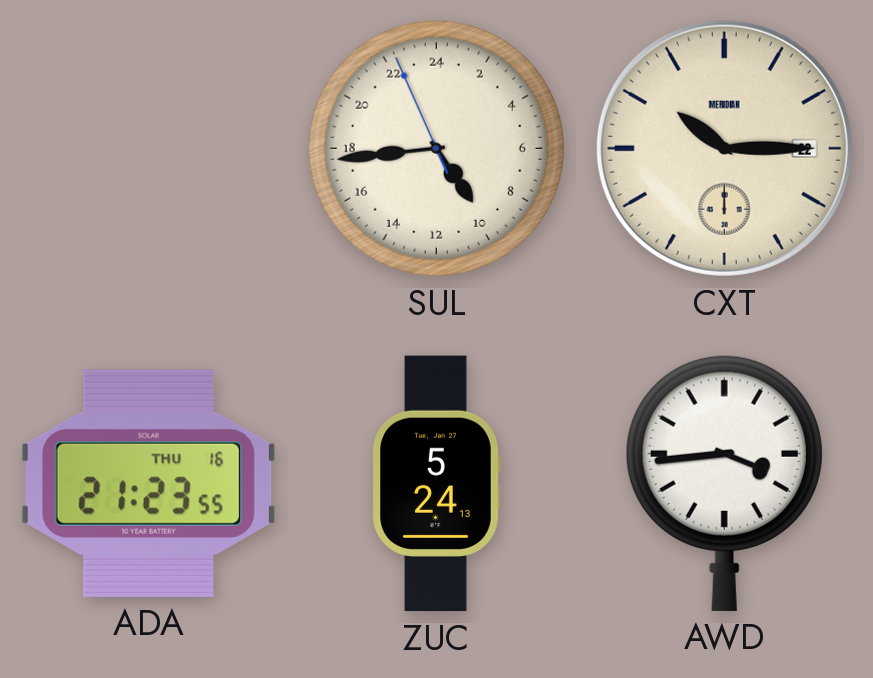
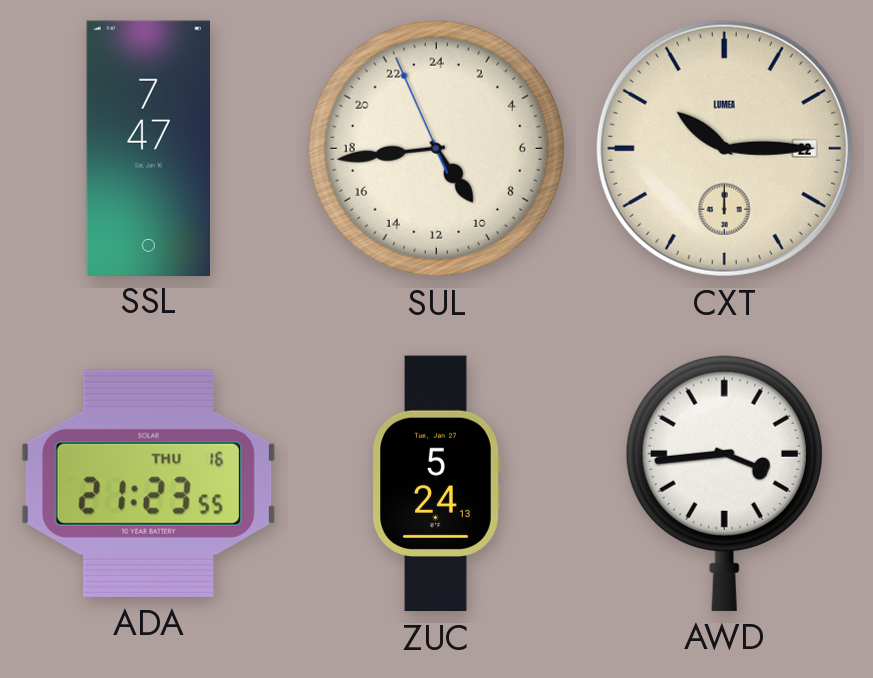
SSL: none -> 7:47 (148, 148)
CXT brand: MERIDIAN -> LUMEA (724, 148)
